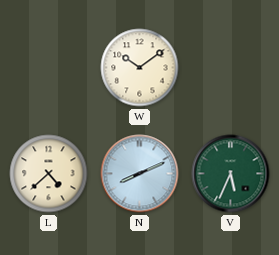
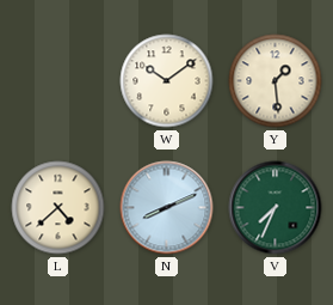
Y: none -> 1:29 (276, 81)
V: 5:34 -> 7:34 (276, 208)
